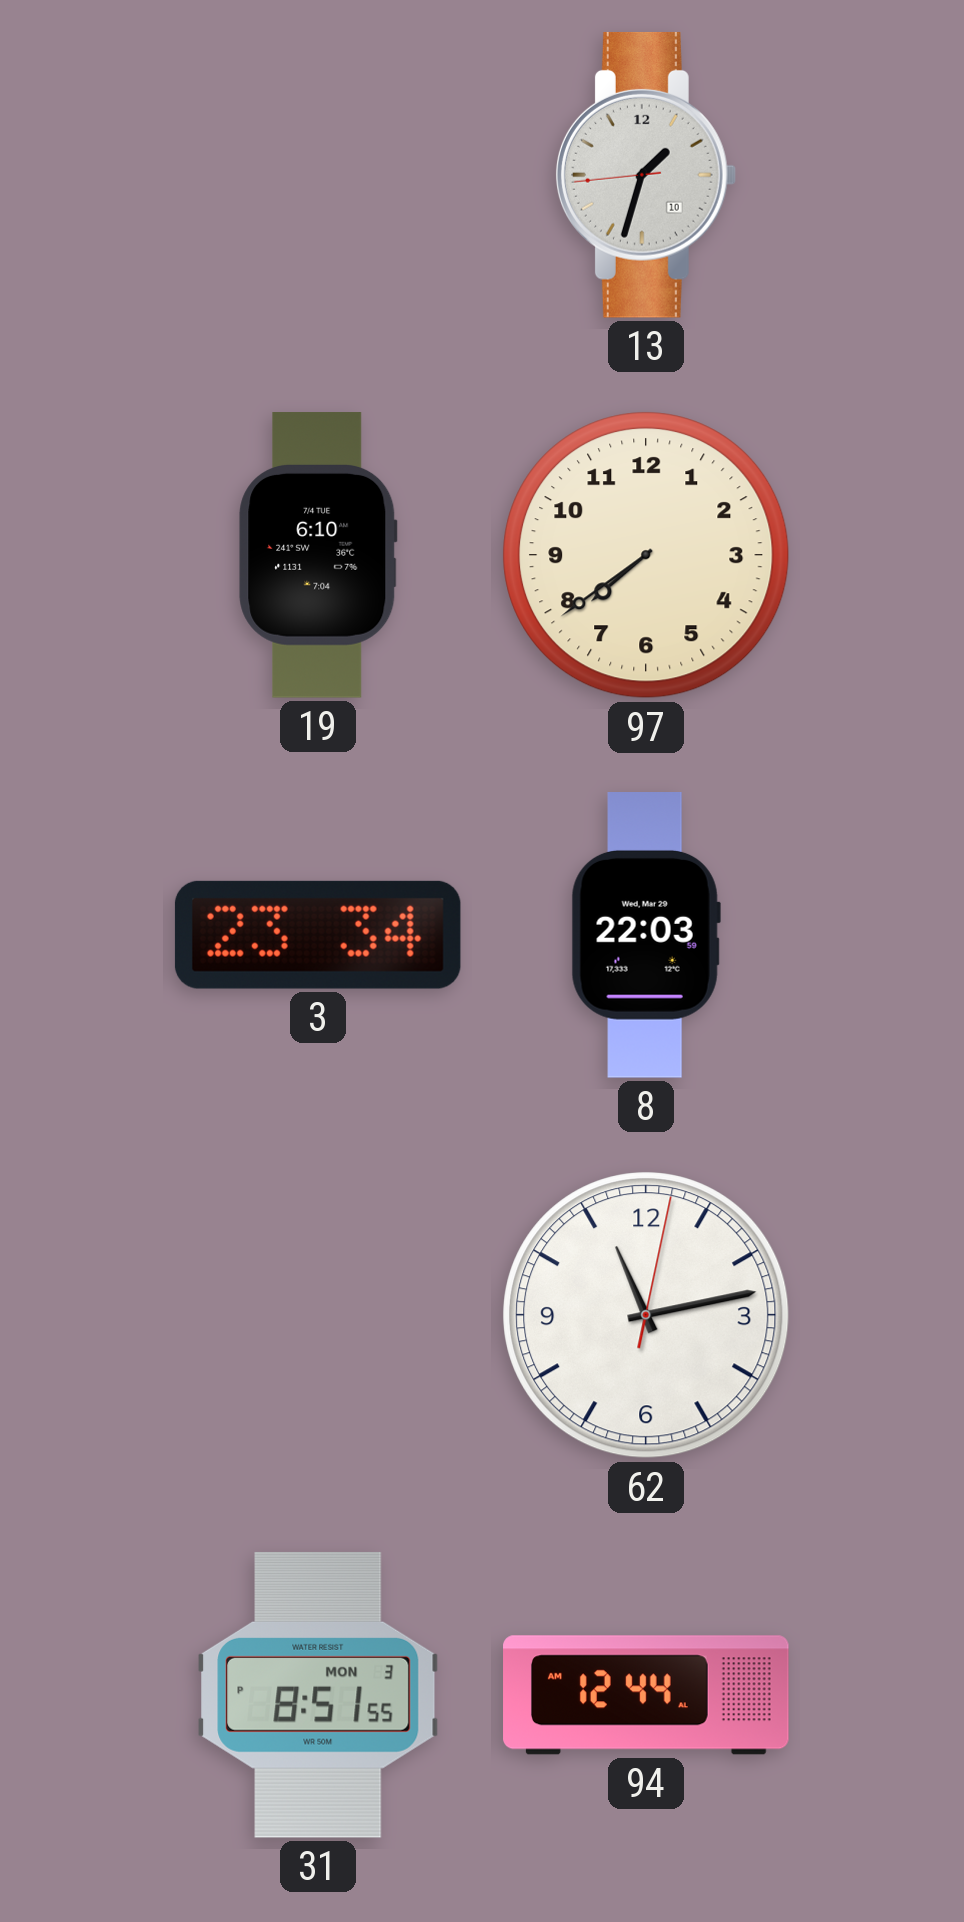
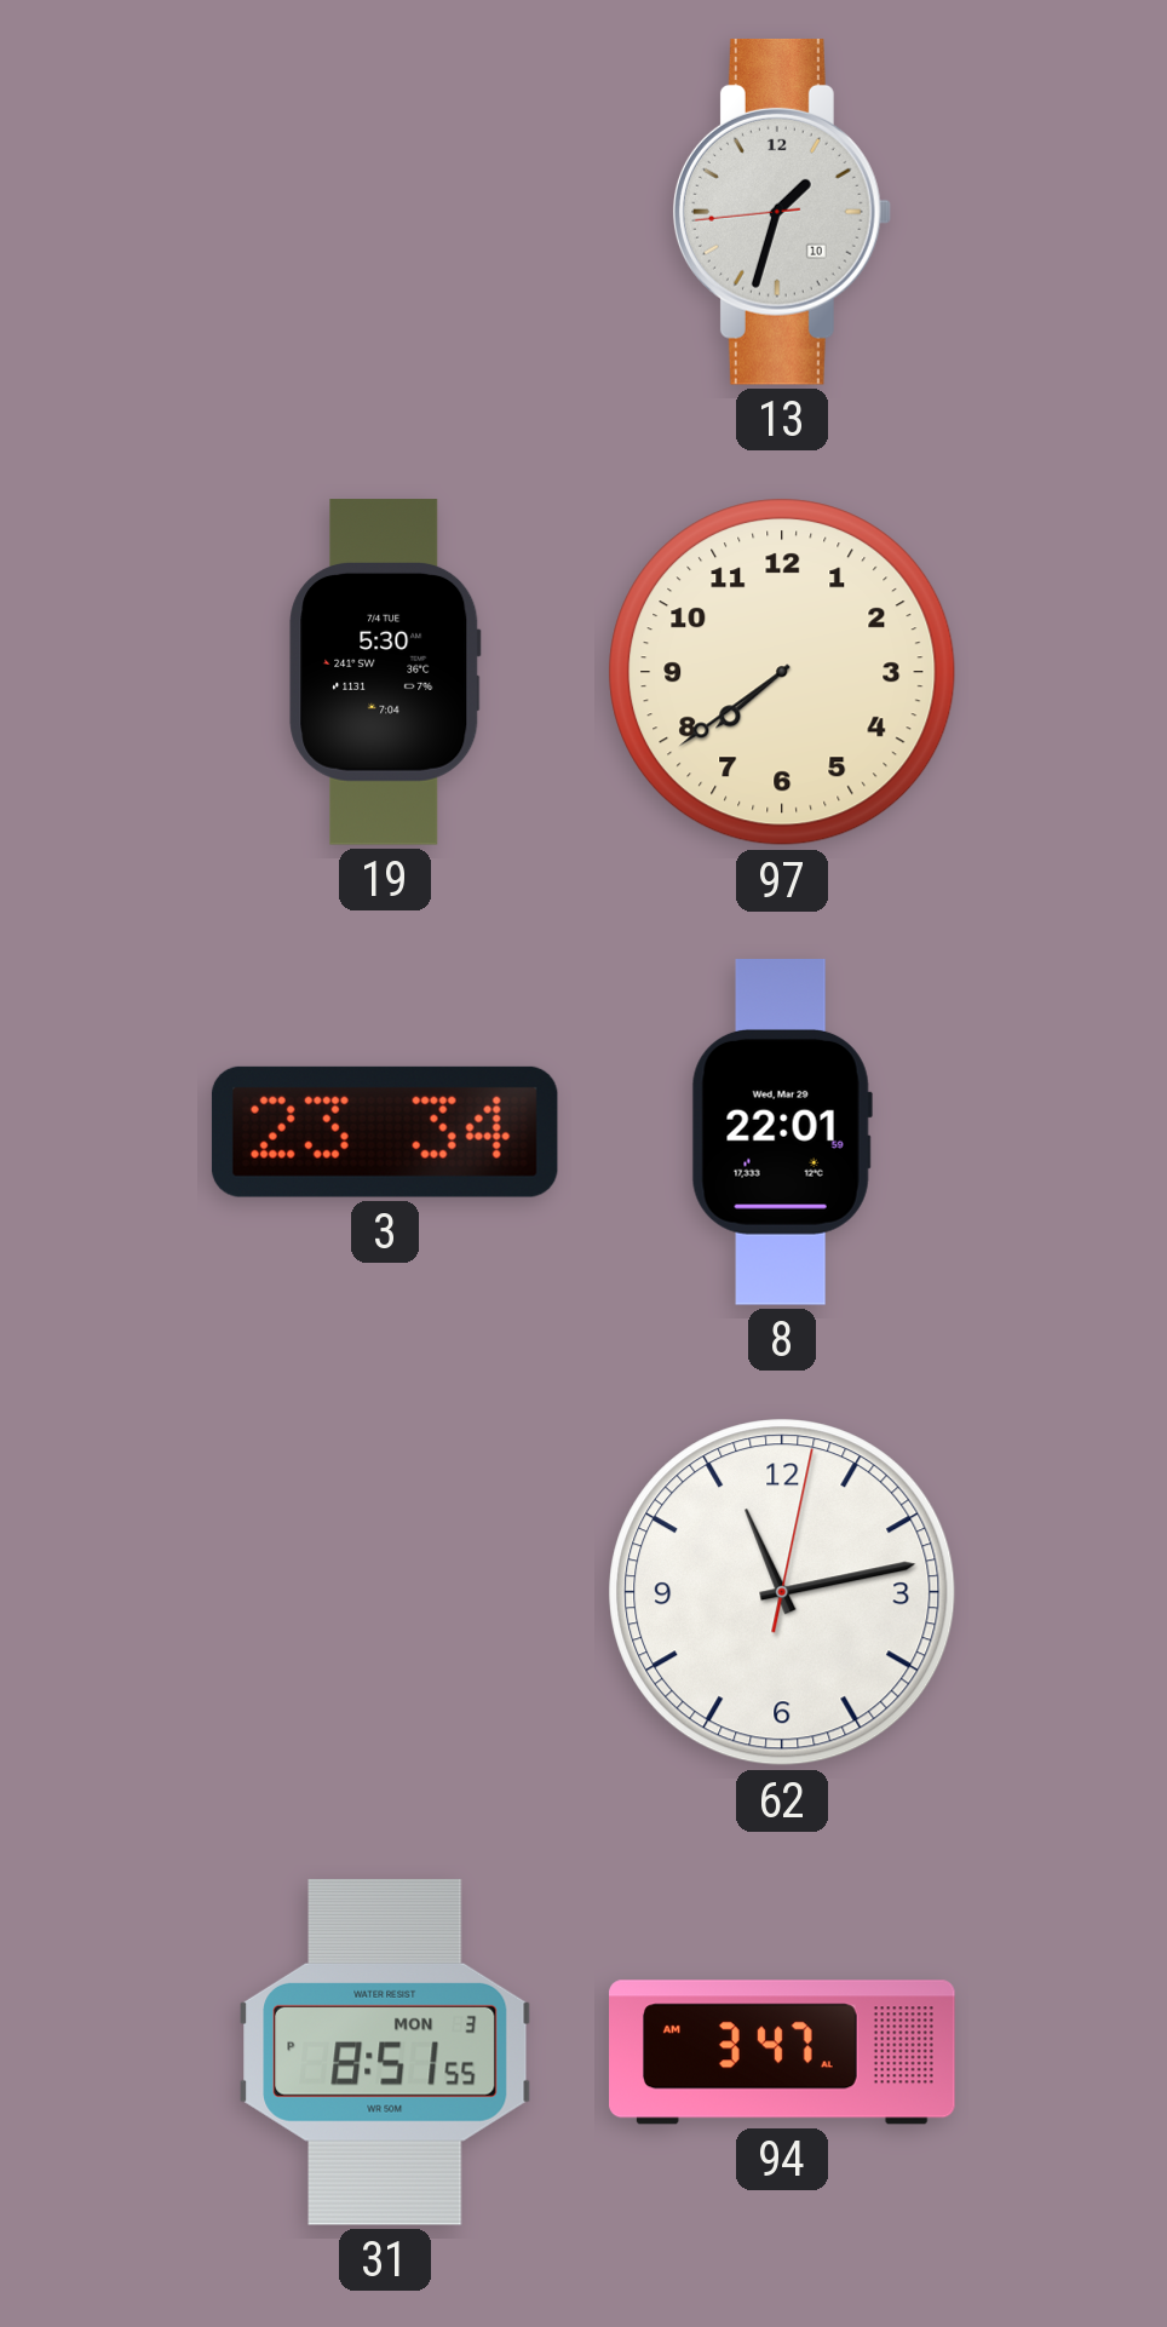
19: 6:10 -> 5:30 (385, 672)
8: 22:03 -> 22:01 (782, 1133)
94: 12:44 -> 3:47 (782, 2052)
